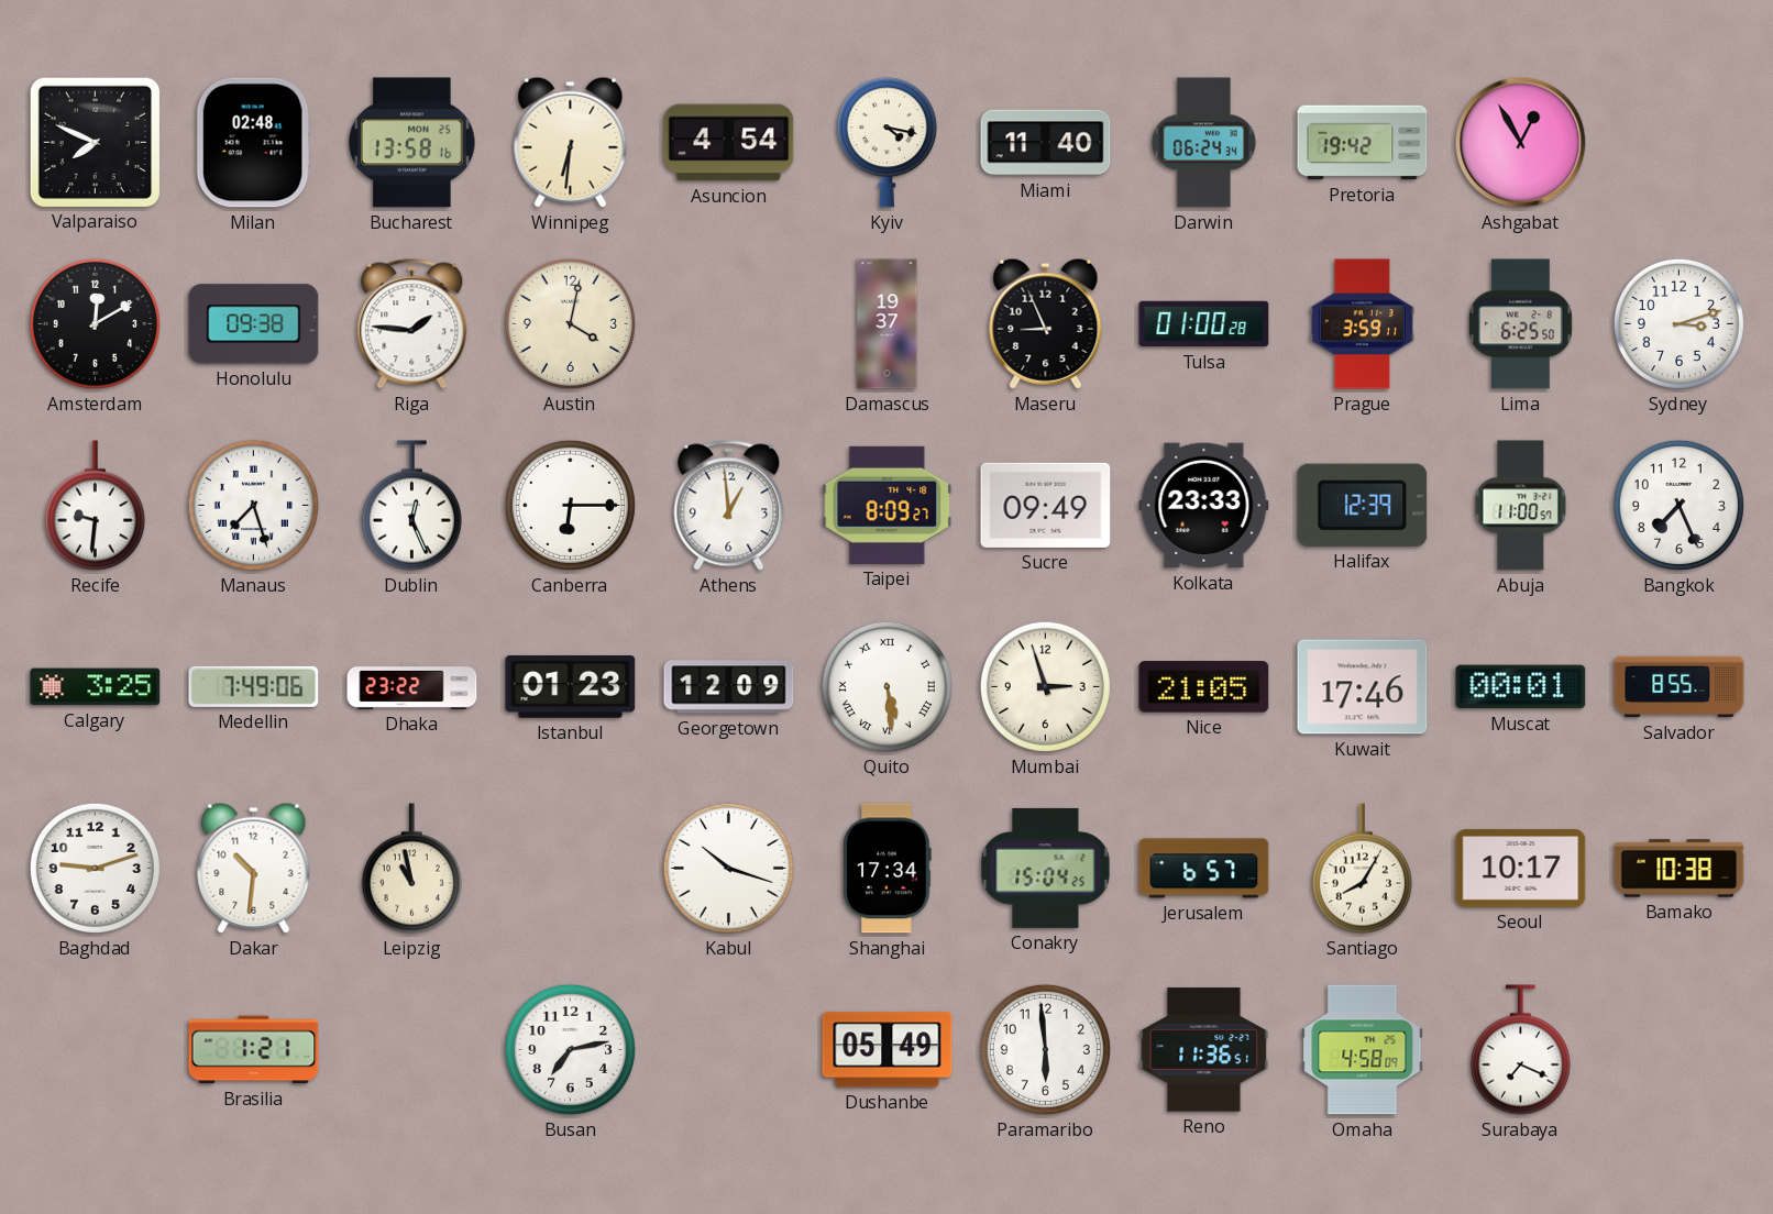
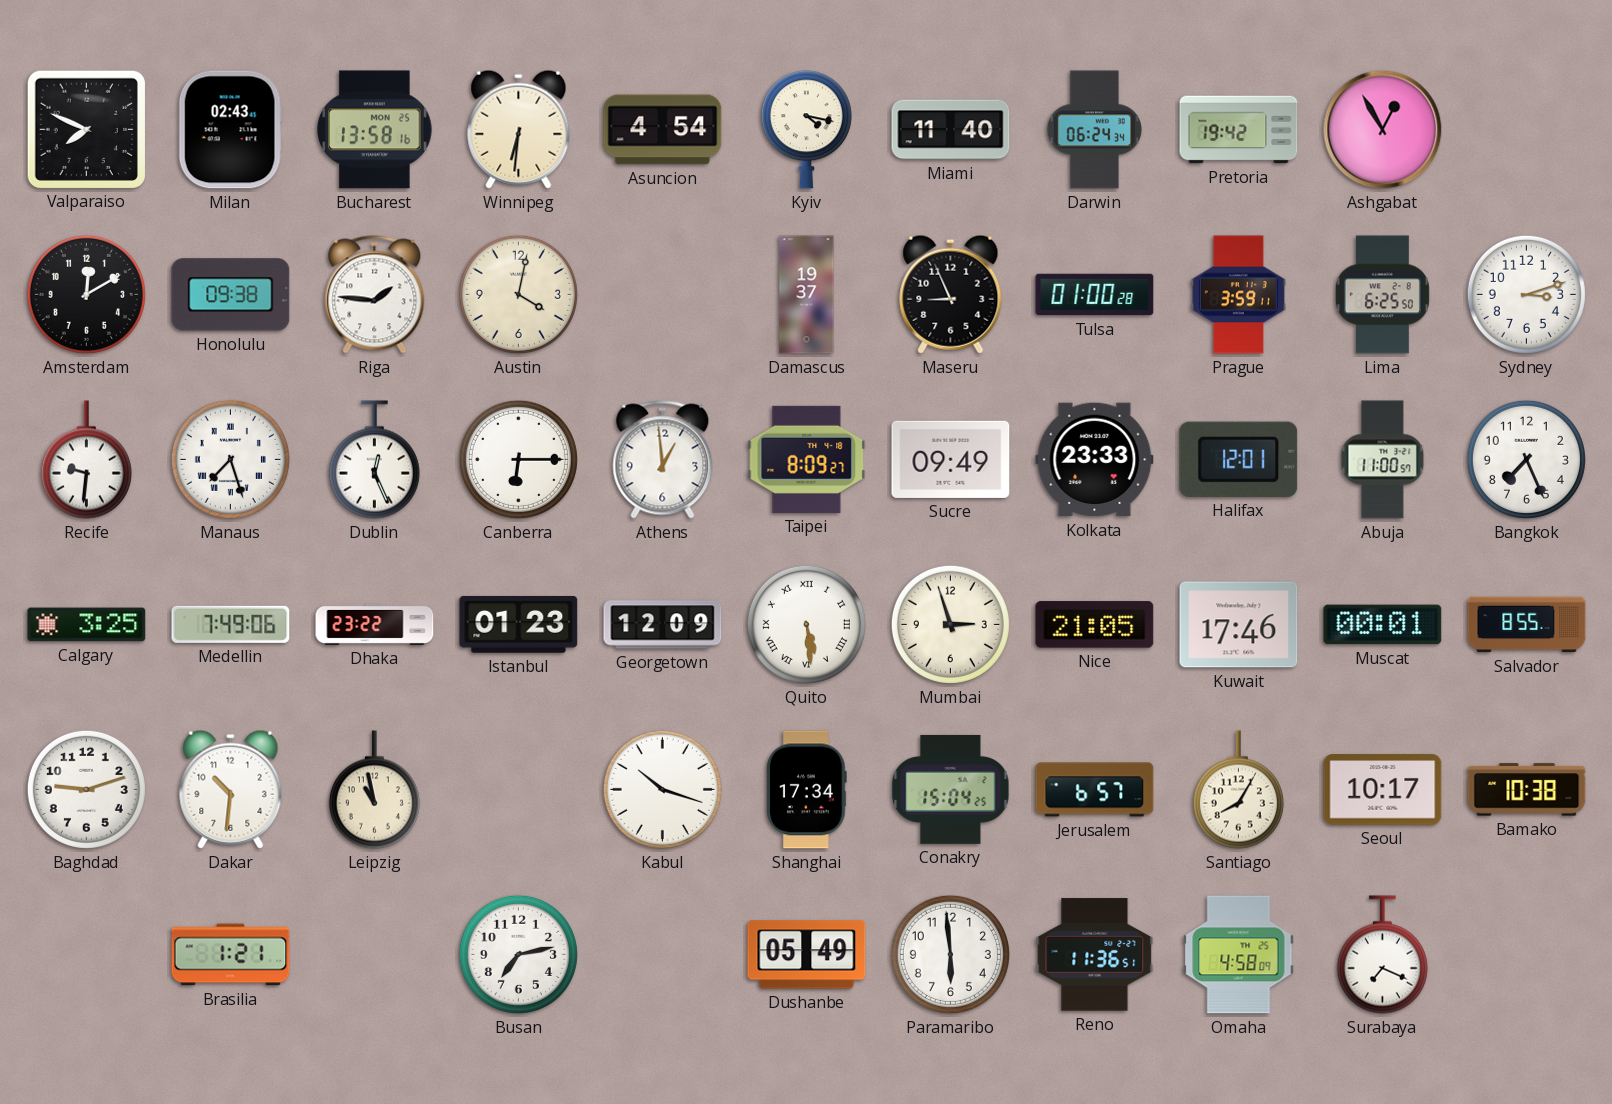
Milan: 02:48 -> 02:43 (230, 130)
Halifax: 12:39 -> 12:01 (1239, 459)
